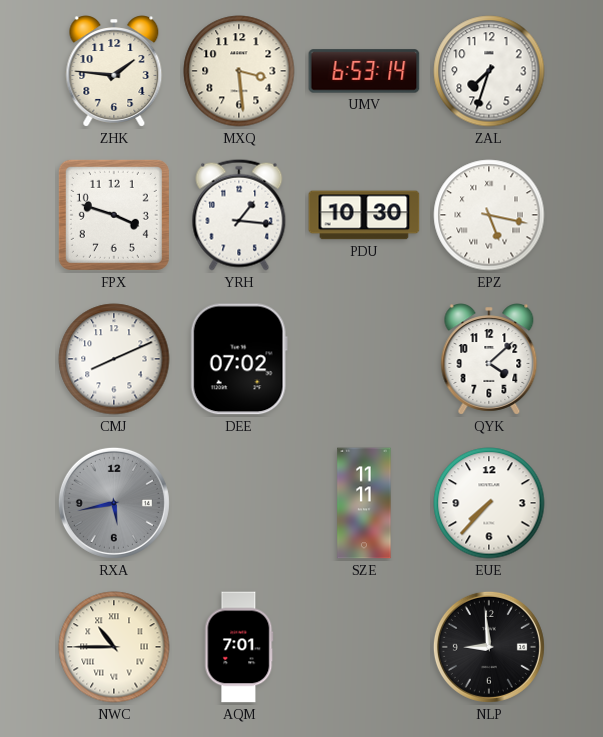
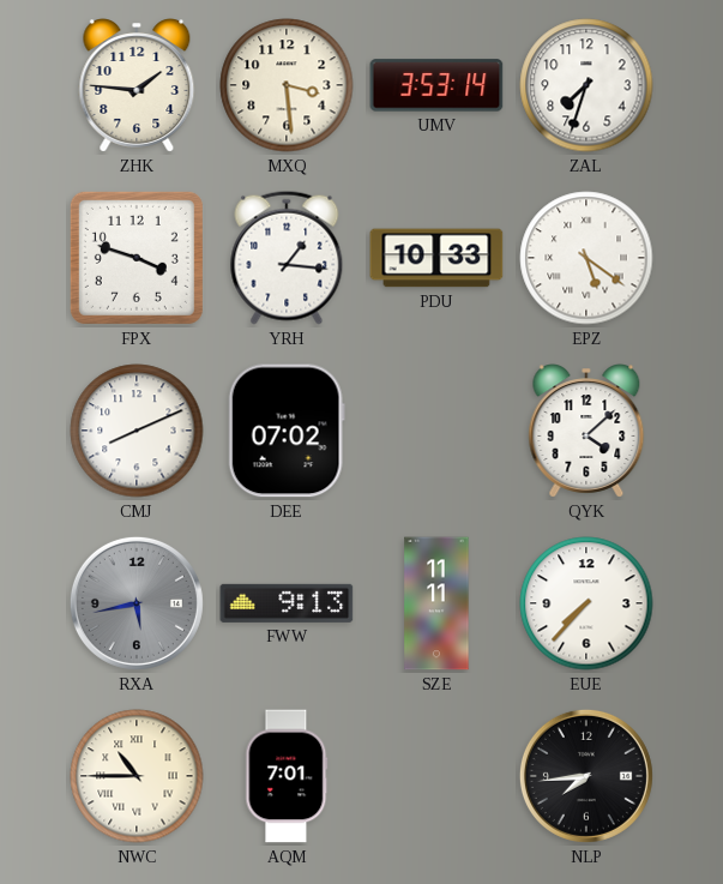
UMV: 6:53 -> 3:53 (436, 85)
PDU: 10:30 -> 10:33 (436, 258)
EPZ: 5:17 -> 5:21 (586, 258)
FWW: none -> 9:13 (287, 603)
NLP: 8:59 -> 7:44 (586, 776)
